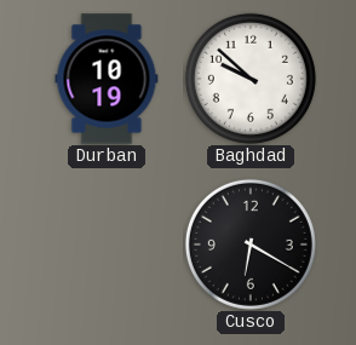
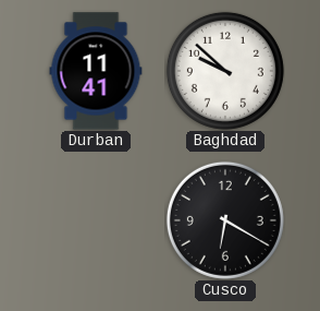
Durban: 10:19 -> 11:41 (96, 71)
